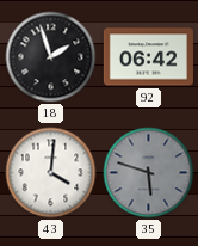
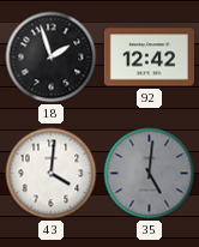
92: 06:42 -> 12:42 (149, 58)
35: 5:48 -> 5:01 (150, 174)
